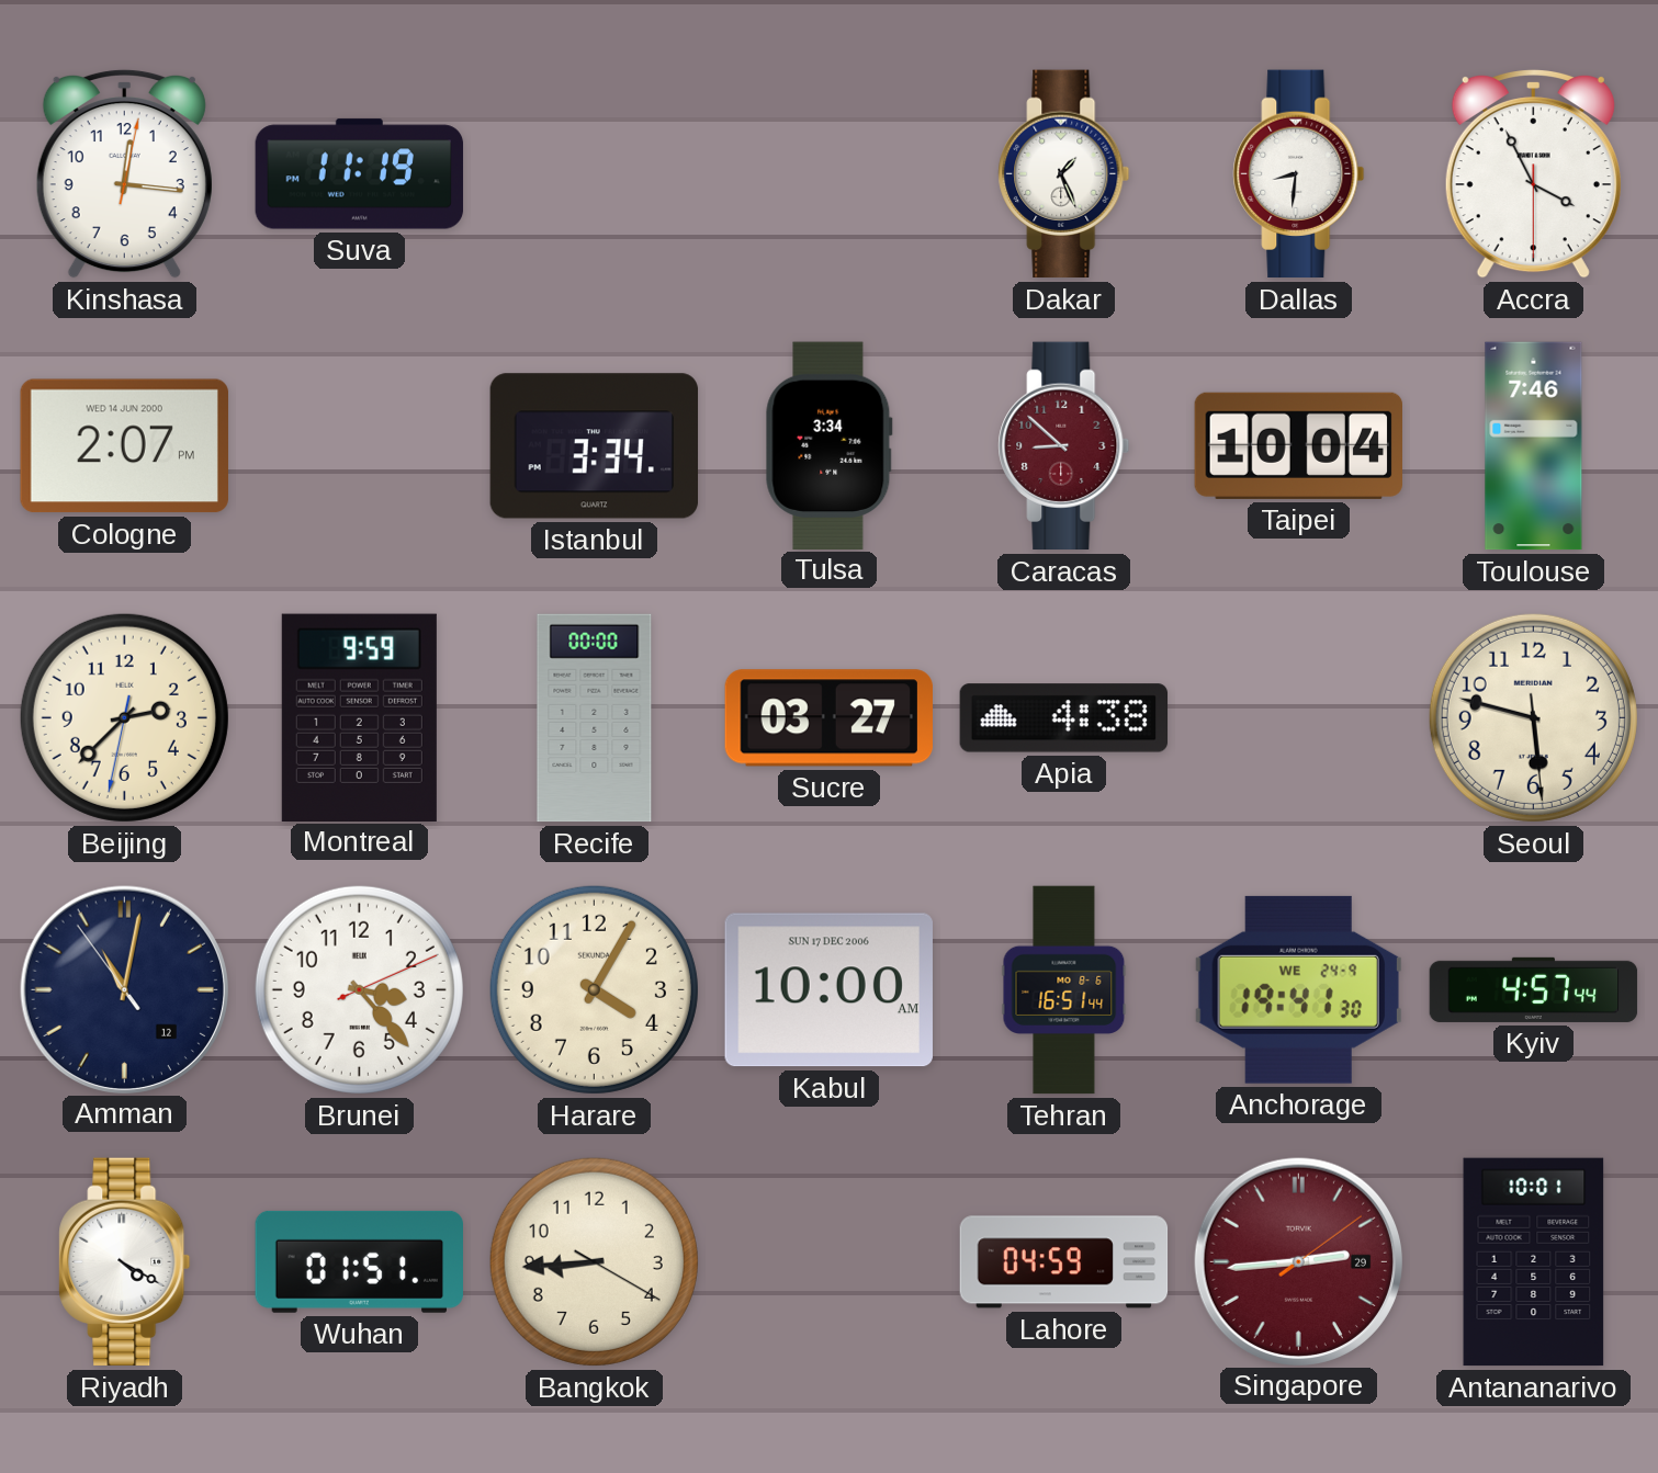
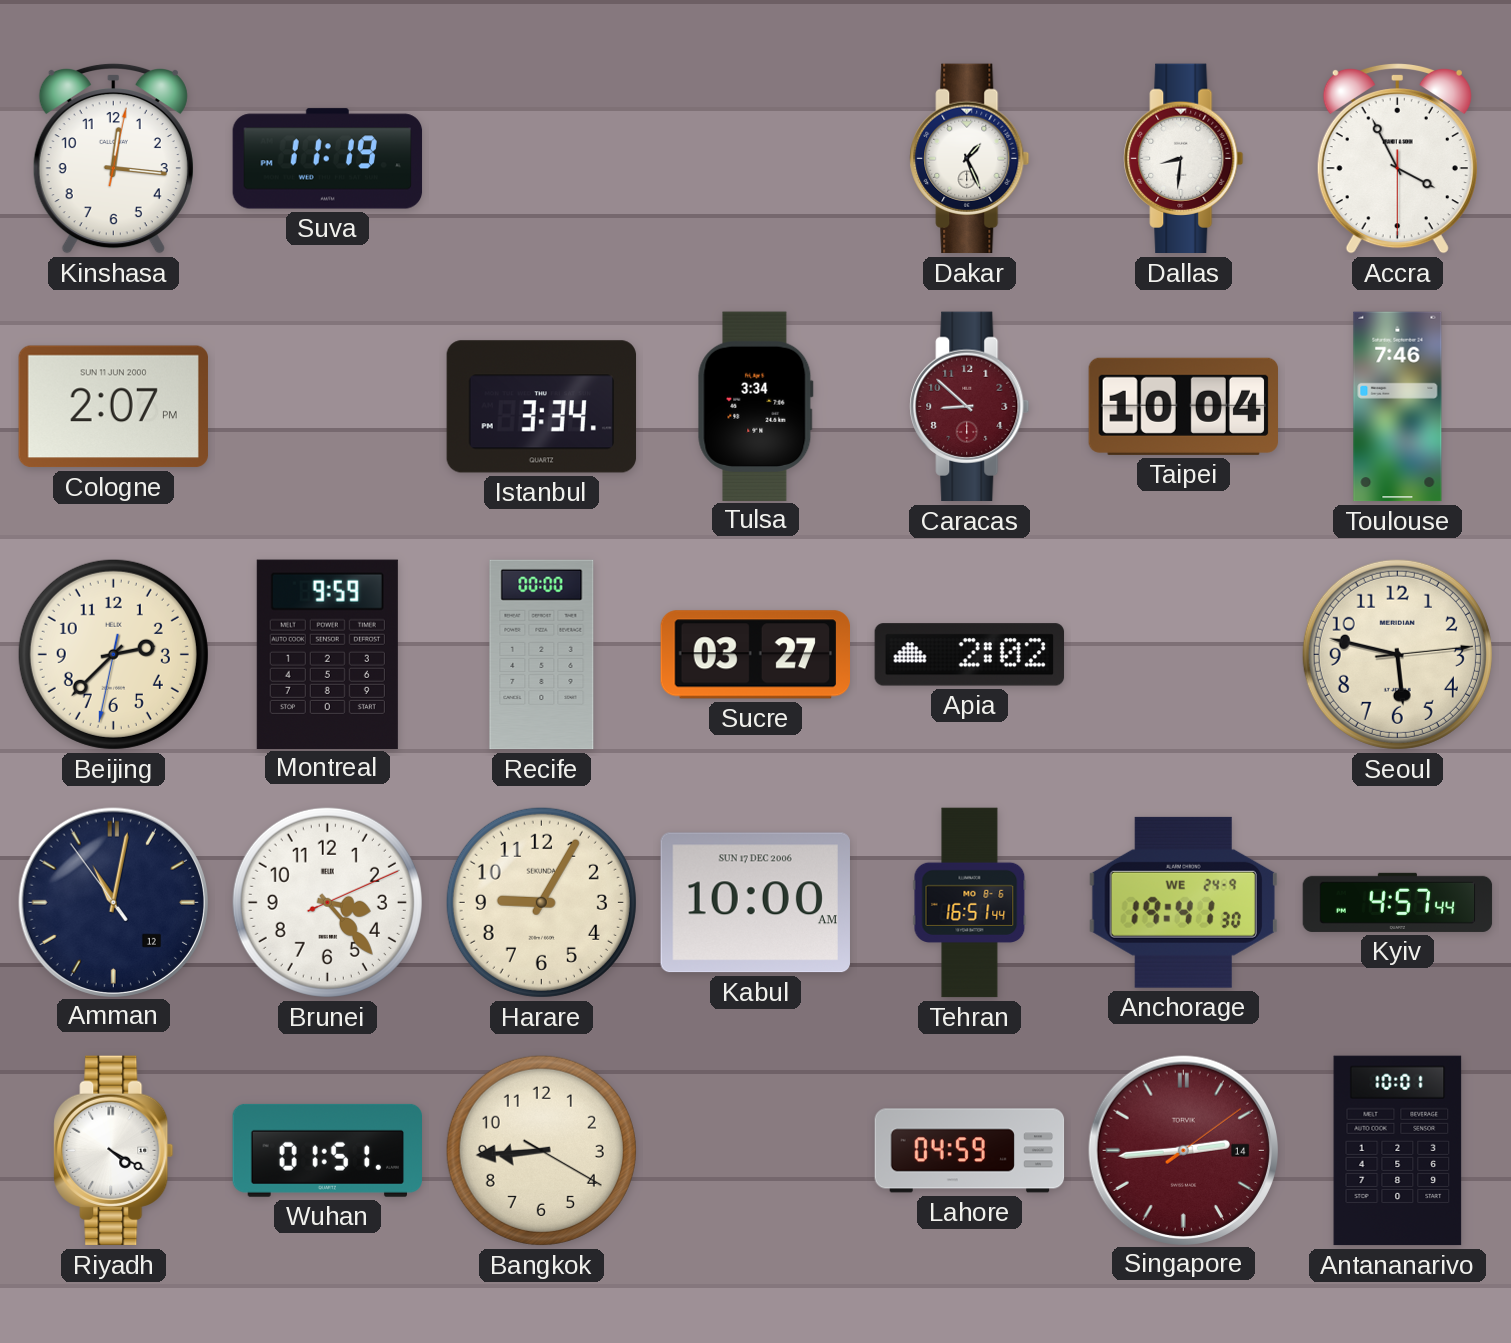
Cologne date: WED 14 JUN 2000 -> SUN 11 JUN 2000 (113, 407)
Apia: 4:38 -> 2:02 (970, 655)
Seoul: 5:47:29 -> 5:47:14 (1397, 654)
Harare: 4:05 -> 9:05 (541, 902)
Singapore date: 29 -> 14 (1183, 1150)
